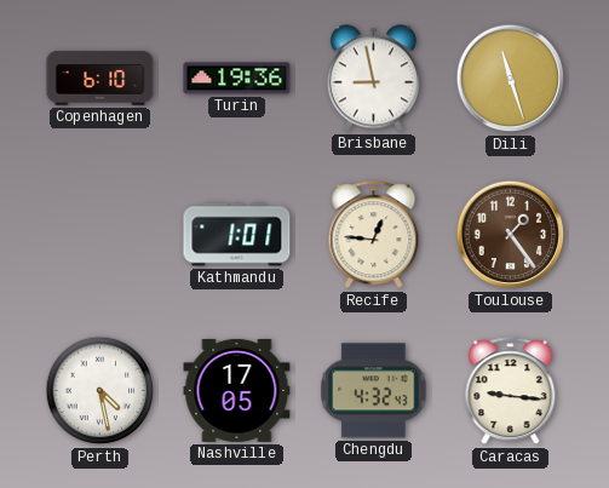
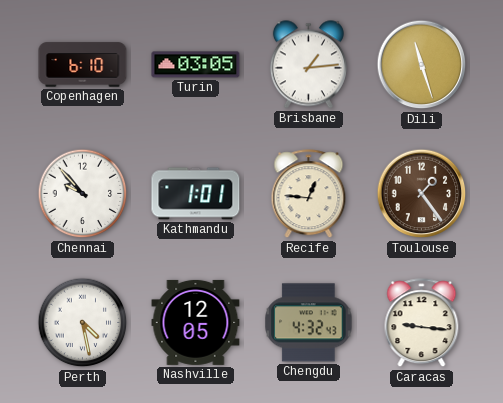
Turin: 19:36 -> 03:05 (196, 65)
Brisbane: 8:58 -> 1:14 (308, 65)
Chennai: none -> 9:53 (83, 194)
Nashville: 17:05 -> 12:05 (196, 322)
